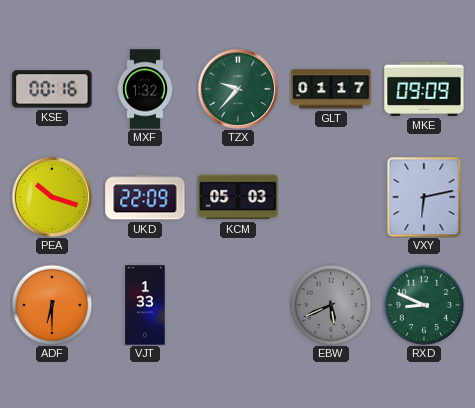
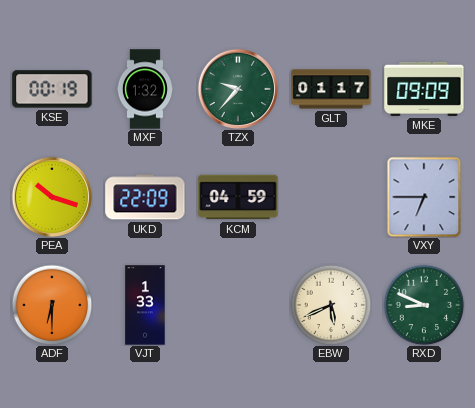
KSE: 00:16 -> 00:19 (52, 89)
KCM: 05:03 -> 04:59 (238, 197)
VXY: 6:13 -> 6:45 (424, 197)
EBW dial: grey -> cream (331, 305)
